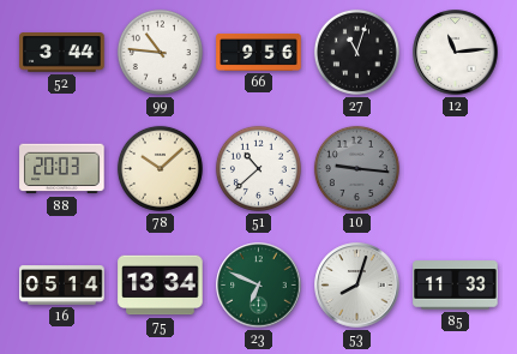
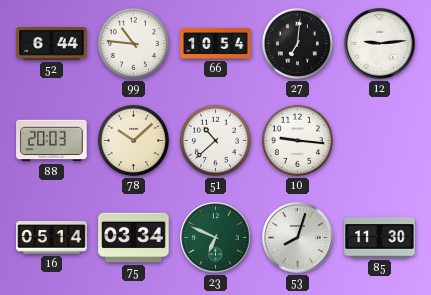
52: 3:44 -> 6:44 (52, 44)
66: 9:56 -> 10:54 (216, 43)
27: 11:03 -> 7:01 (297, 43)
12: 11:14 -> 9:14 (380, 44)
10 dial: grey -> white (297, 140)
75: 13:34 -> 03:34 (134, 238)
85: 11:33 -> 11:30 (380, 238)
